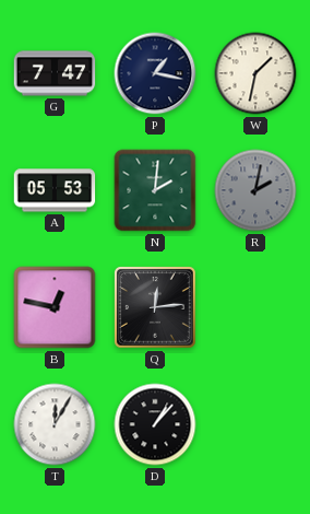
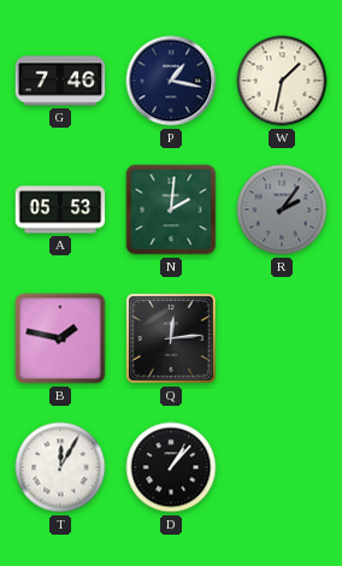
G: 7:47 -> 7:46 (60, 81)
R: 2:02 -> 2:06 (282, 210)
B: 12:47 -> 1:47 (60, 338)
